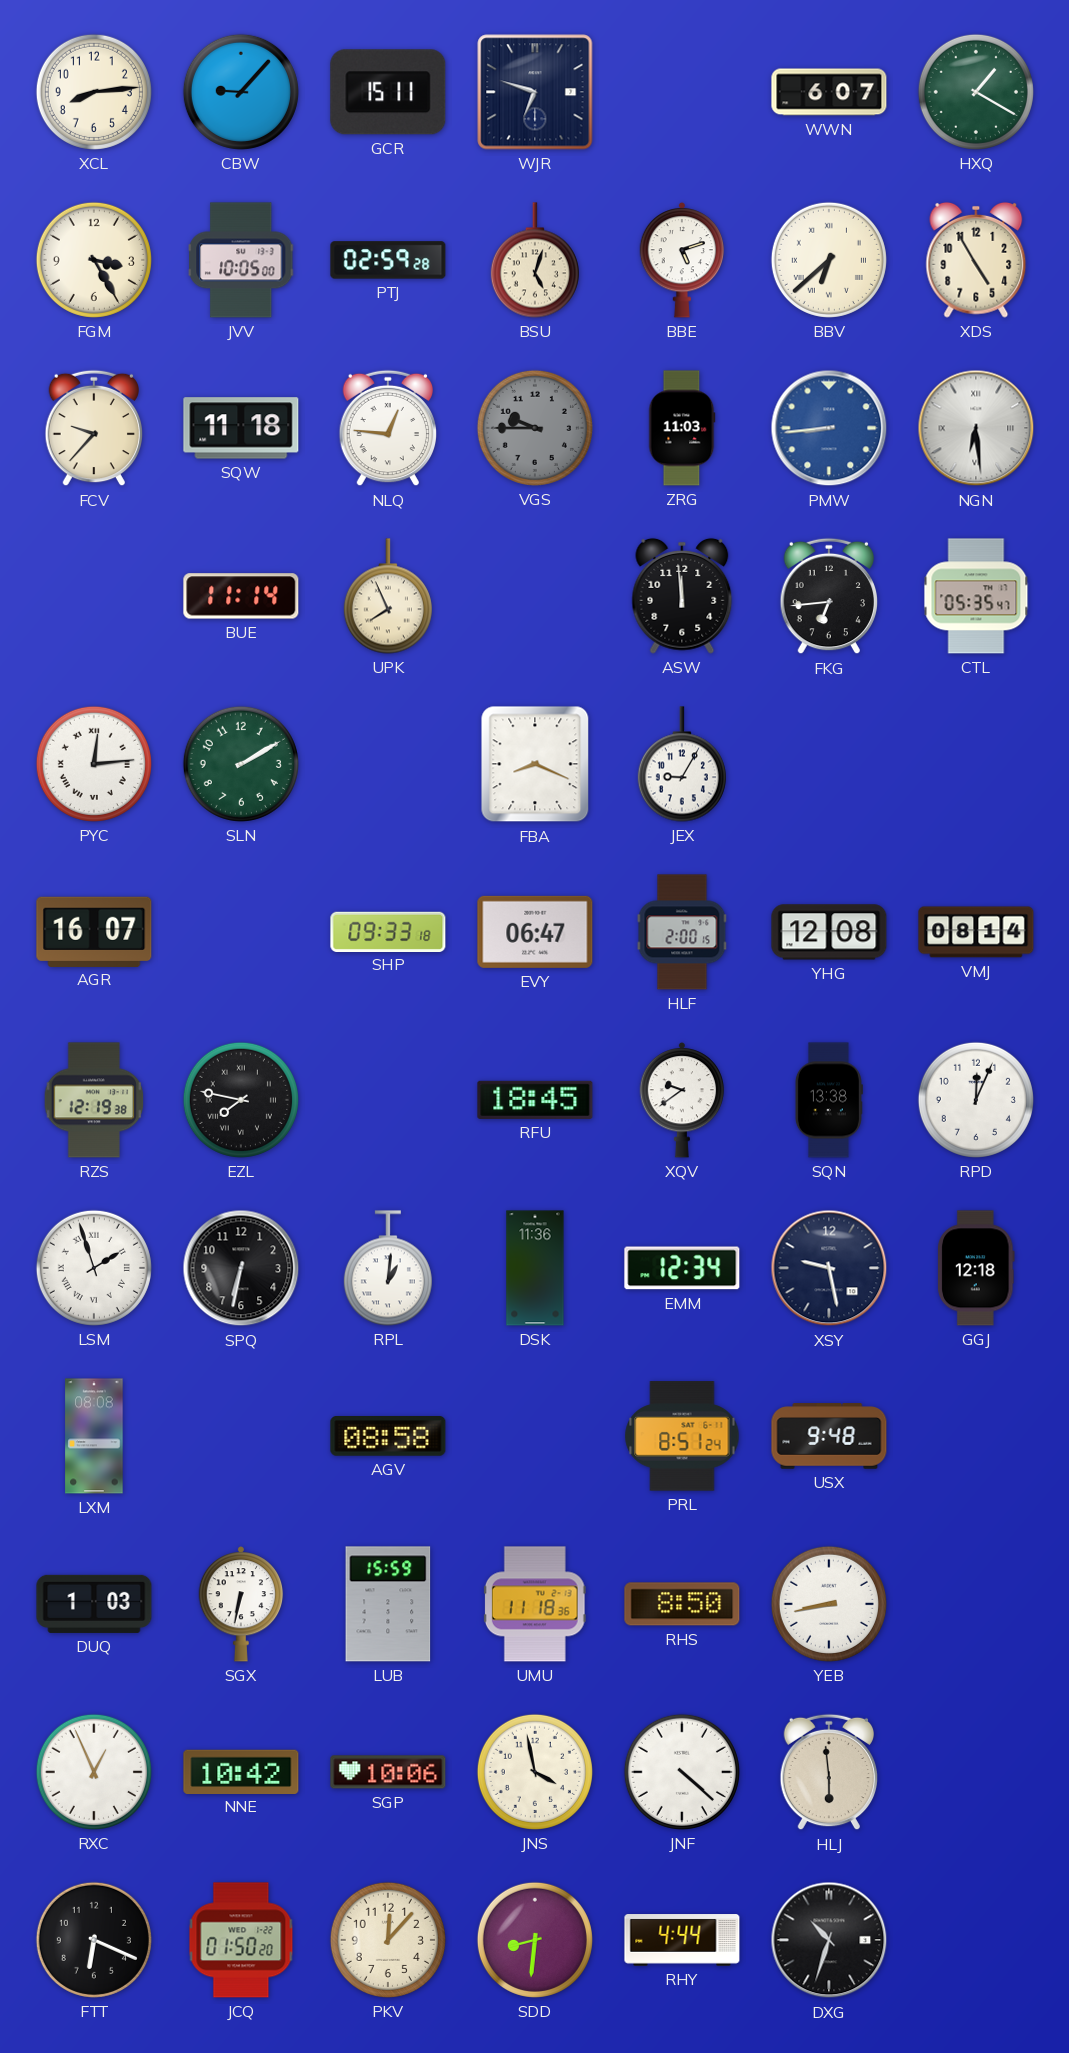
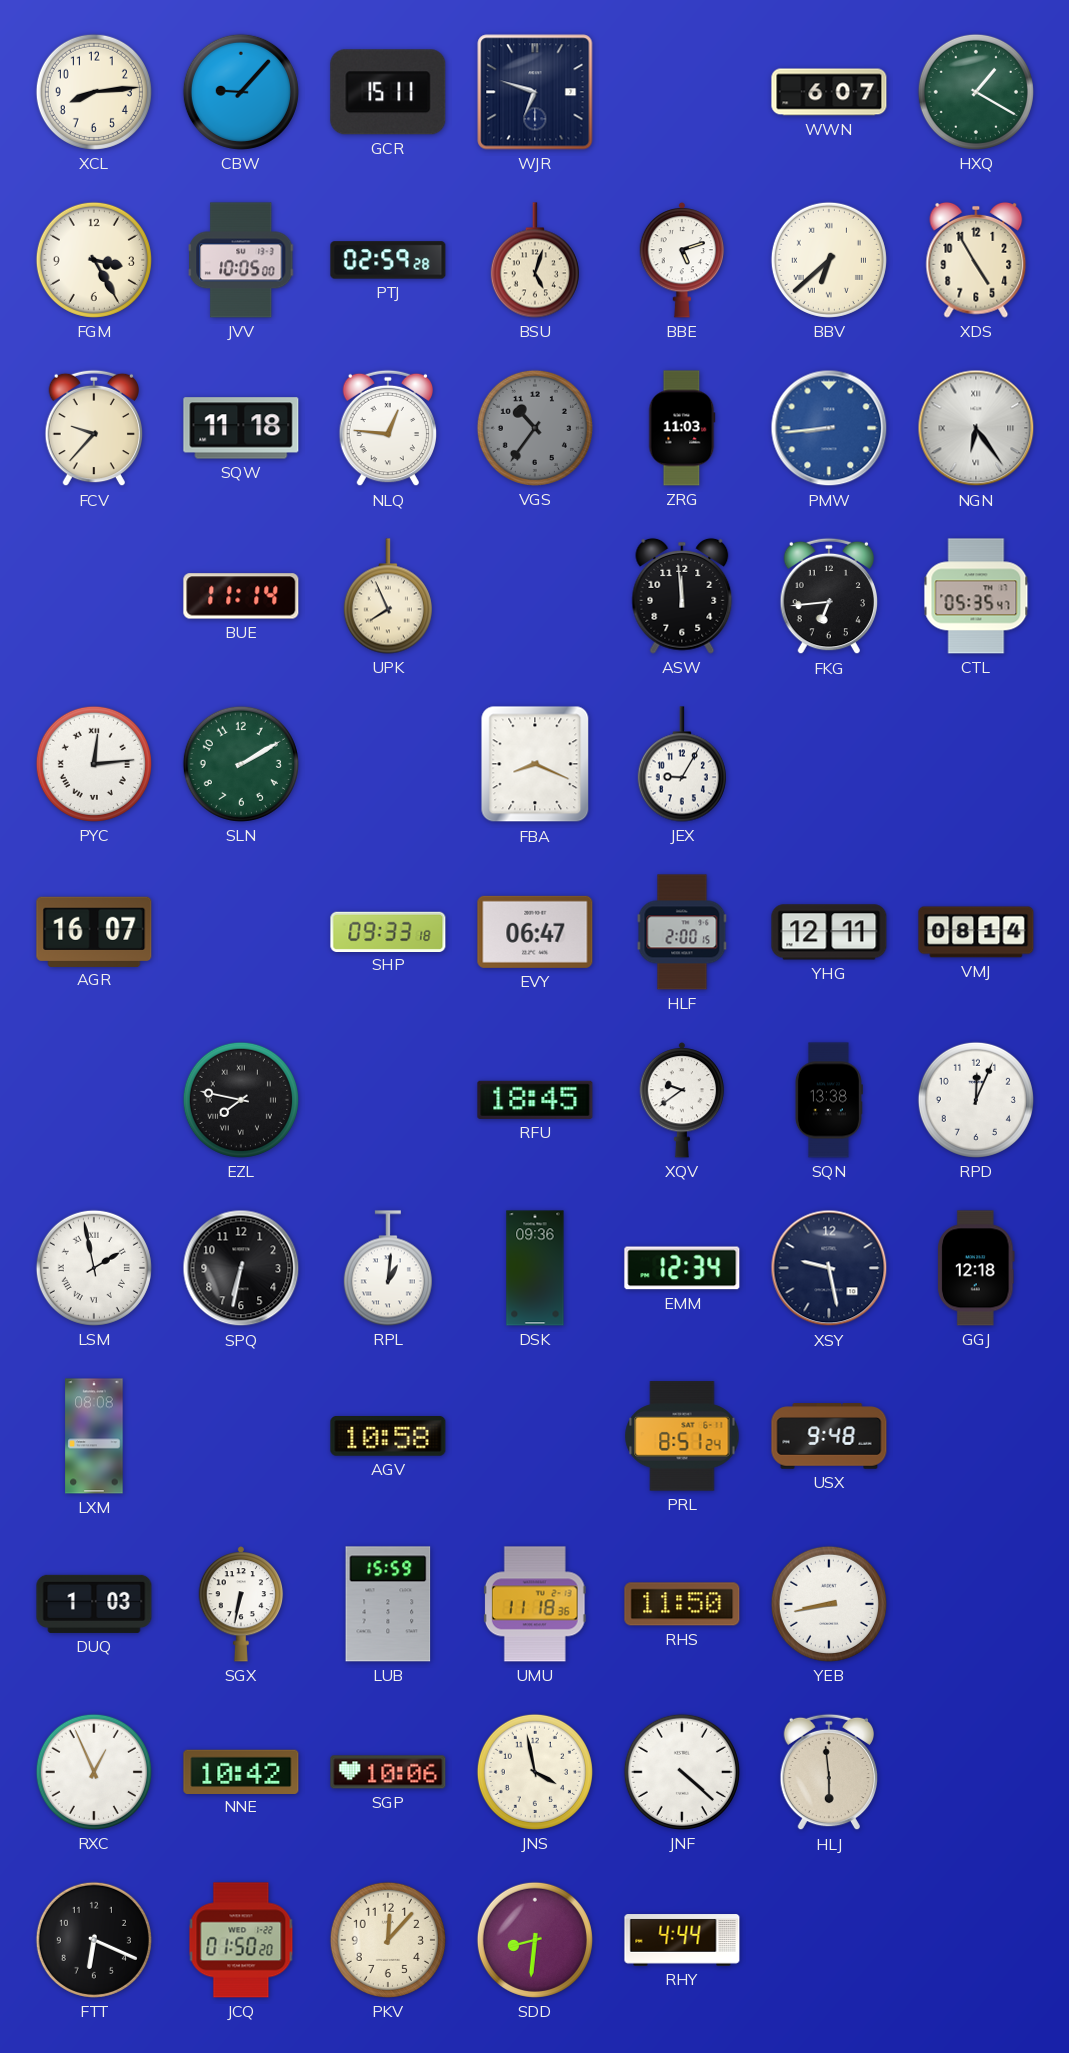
VGS: 9:45 -> 10:36 (535, 428)
NGN: 6:29 -> 6:24 (976, 428)
YHG: 12:08 -> 12:11 (829, 932)
RZS: 12:19 -> none (94, 1100)
LSM: 1:57 -> 1:58 (94, 1268)
DSK: 11:36 -> 09:36 (535, 1268)
AGV: 08:58 -> 10:58 (388, 1437)
RHS: 8:50 -> 11:50 (682, 1604)
DXG: 10:33 -> none (829, 1940)
